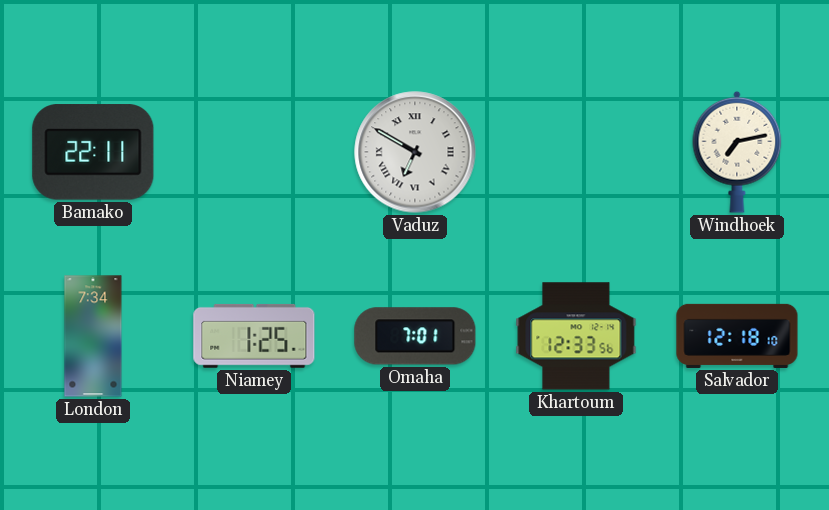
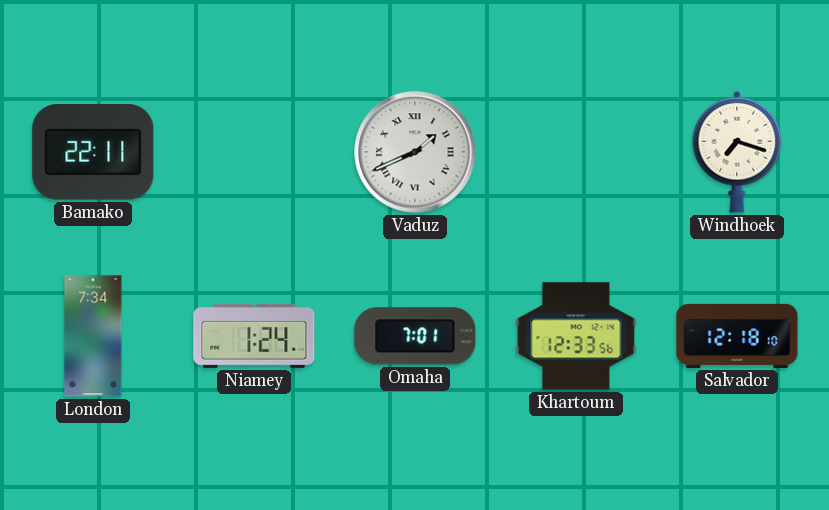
Vaduz: 6:50 -> 1:41 (415, 152)
Windhoek: 7:13 -> 7:18 (737, 152)
Niamey: 1:25 -> 1:24 (254, 336)
